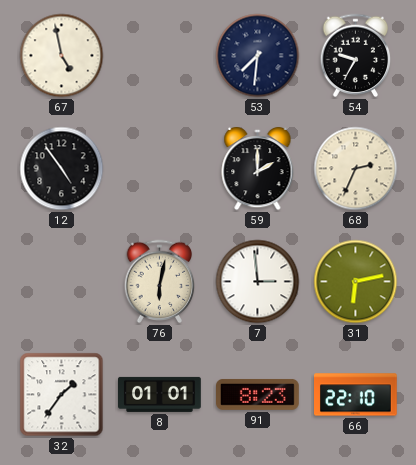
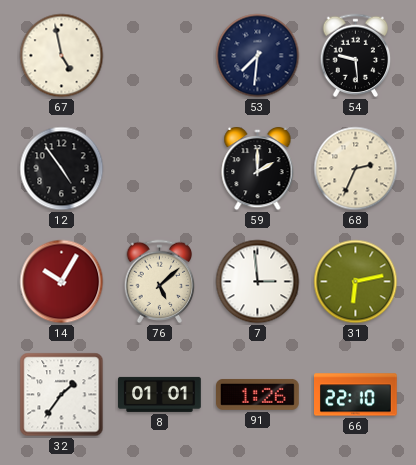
54: 9:35 -> 9:29 (356, 56)
14: none -> 10:05 (62, 282)
76: 6:02 -> 5:08 (160, 282)
91: 8:23 -> 1:26 (258, 394)
